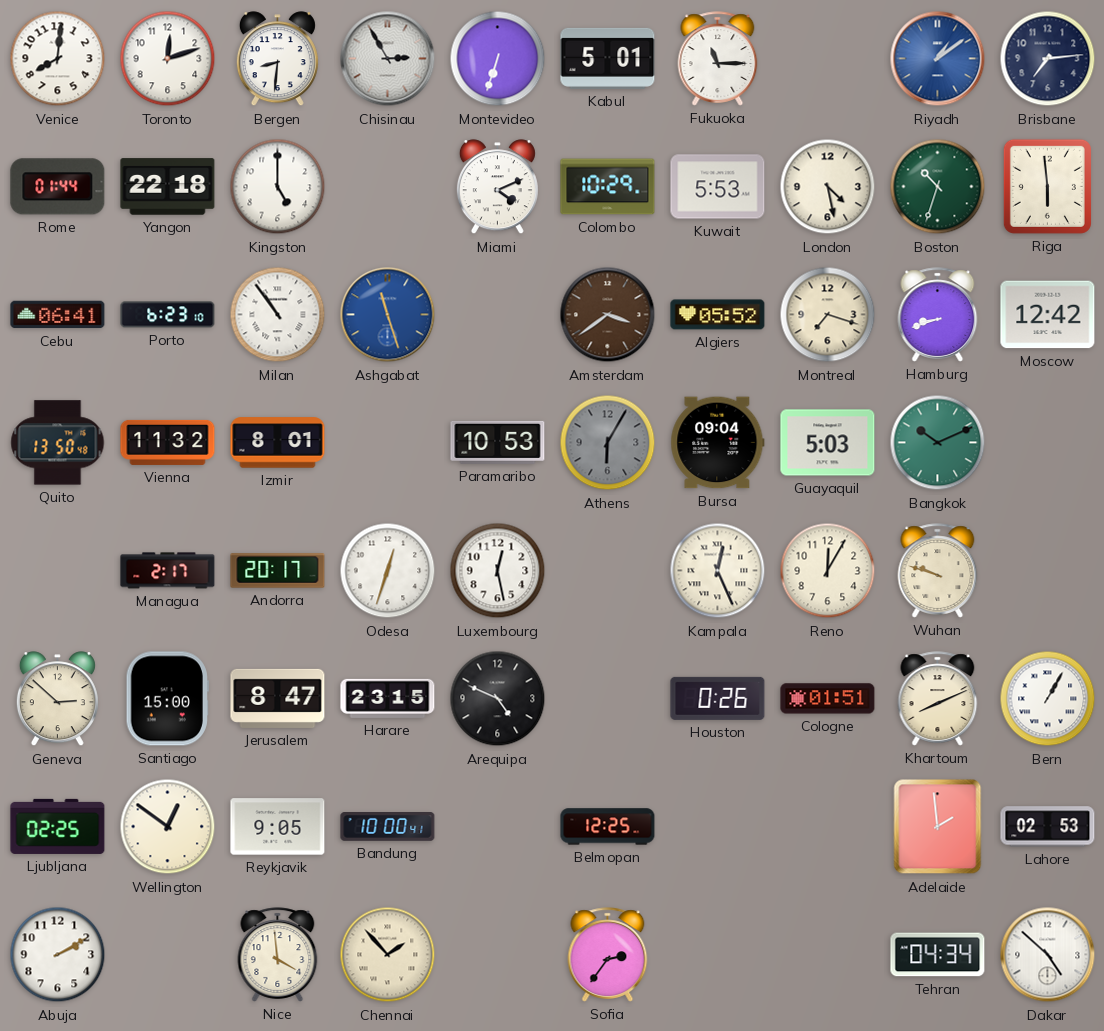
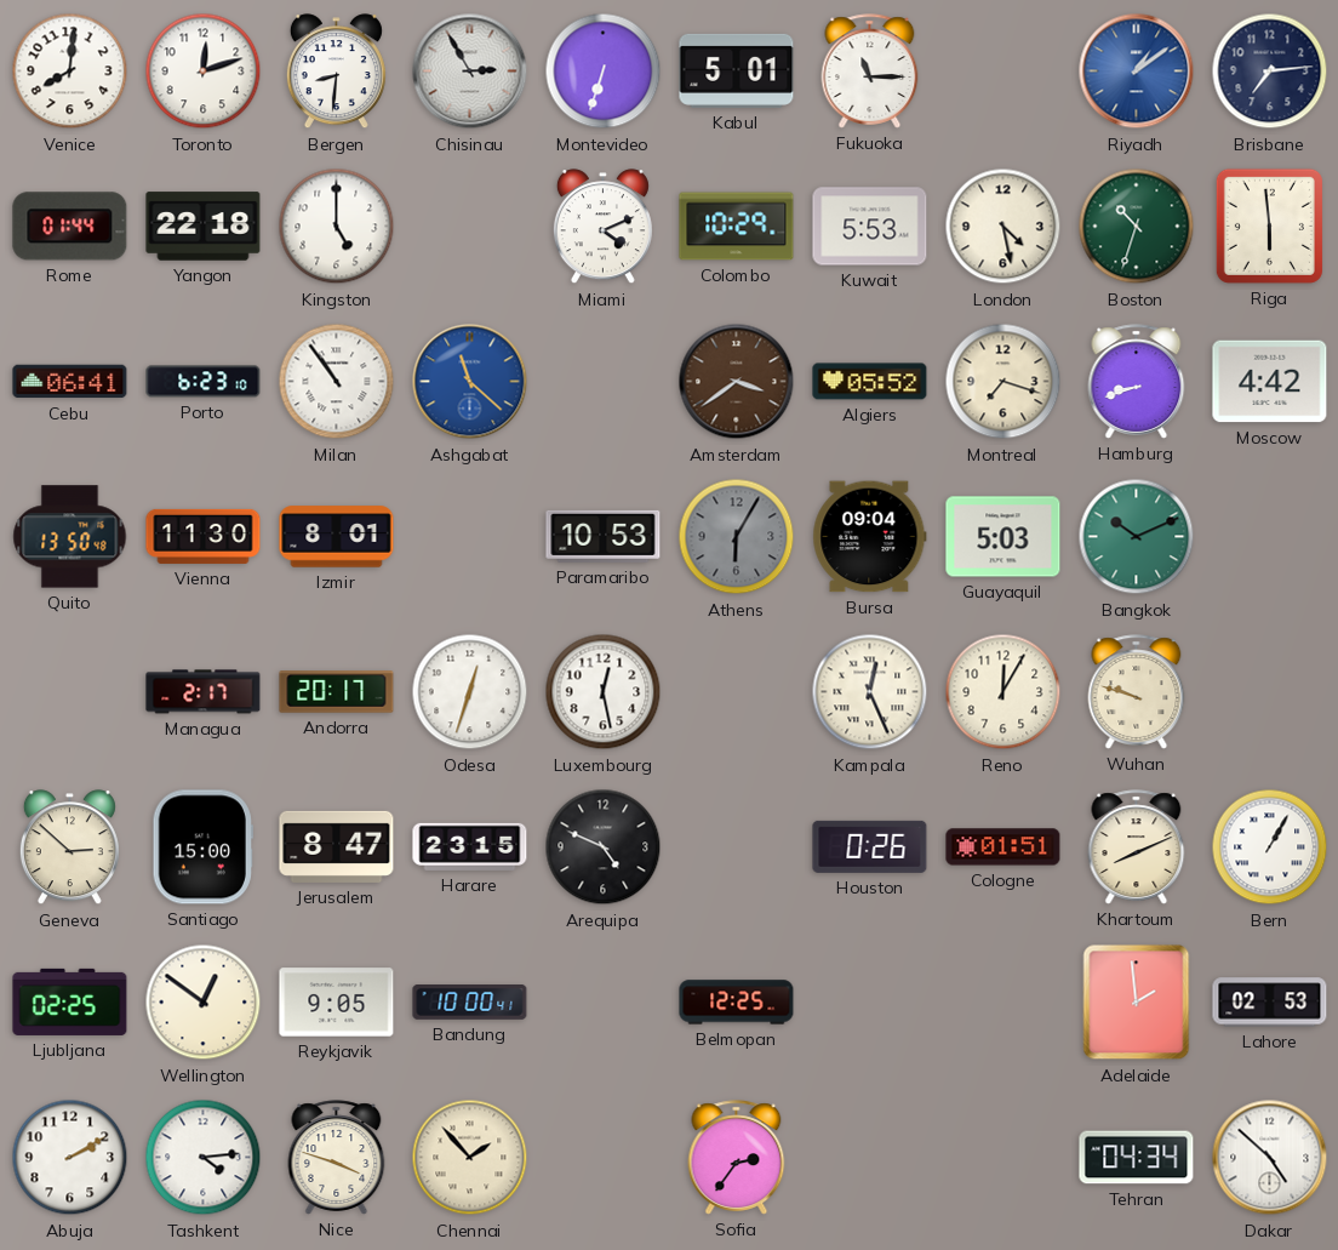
Ashgabat: 11:27 -> 11:22 (470, 382)
Moscow: 12:42 -> 4:42 (1270, 382)
Vienna: 11:32 -> 11:30 (204, 536)
Tashkent: none -> 4:14 (204, 1158)
Nice: 3:59 -> 3:48 (337, 1158)
